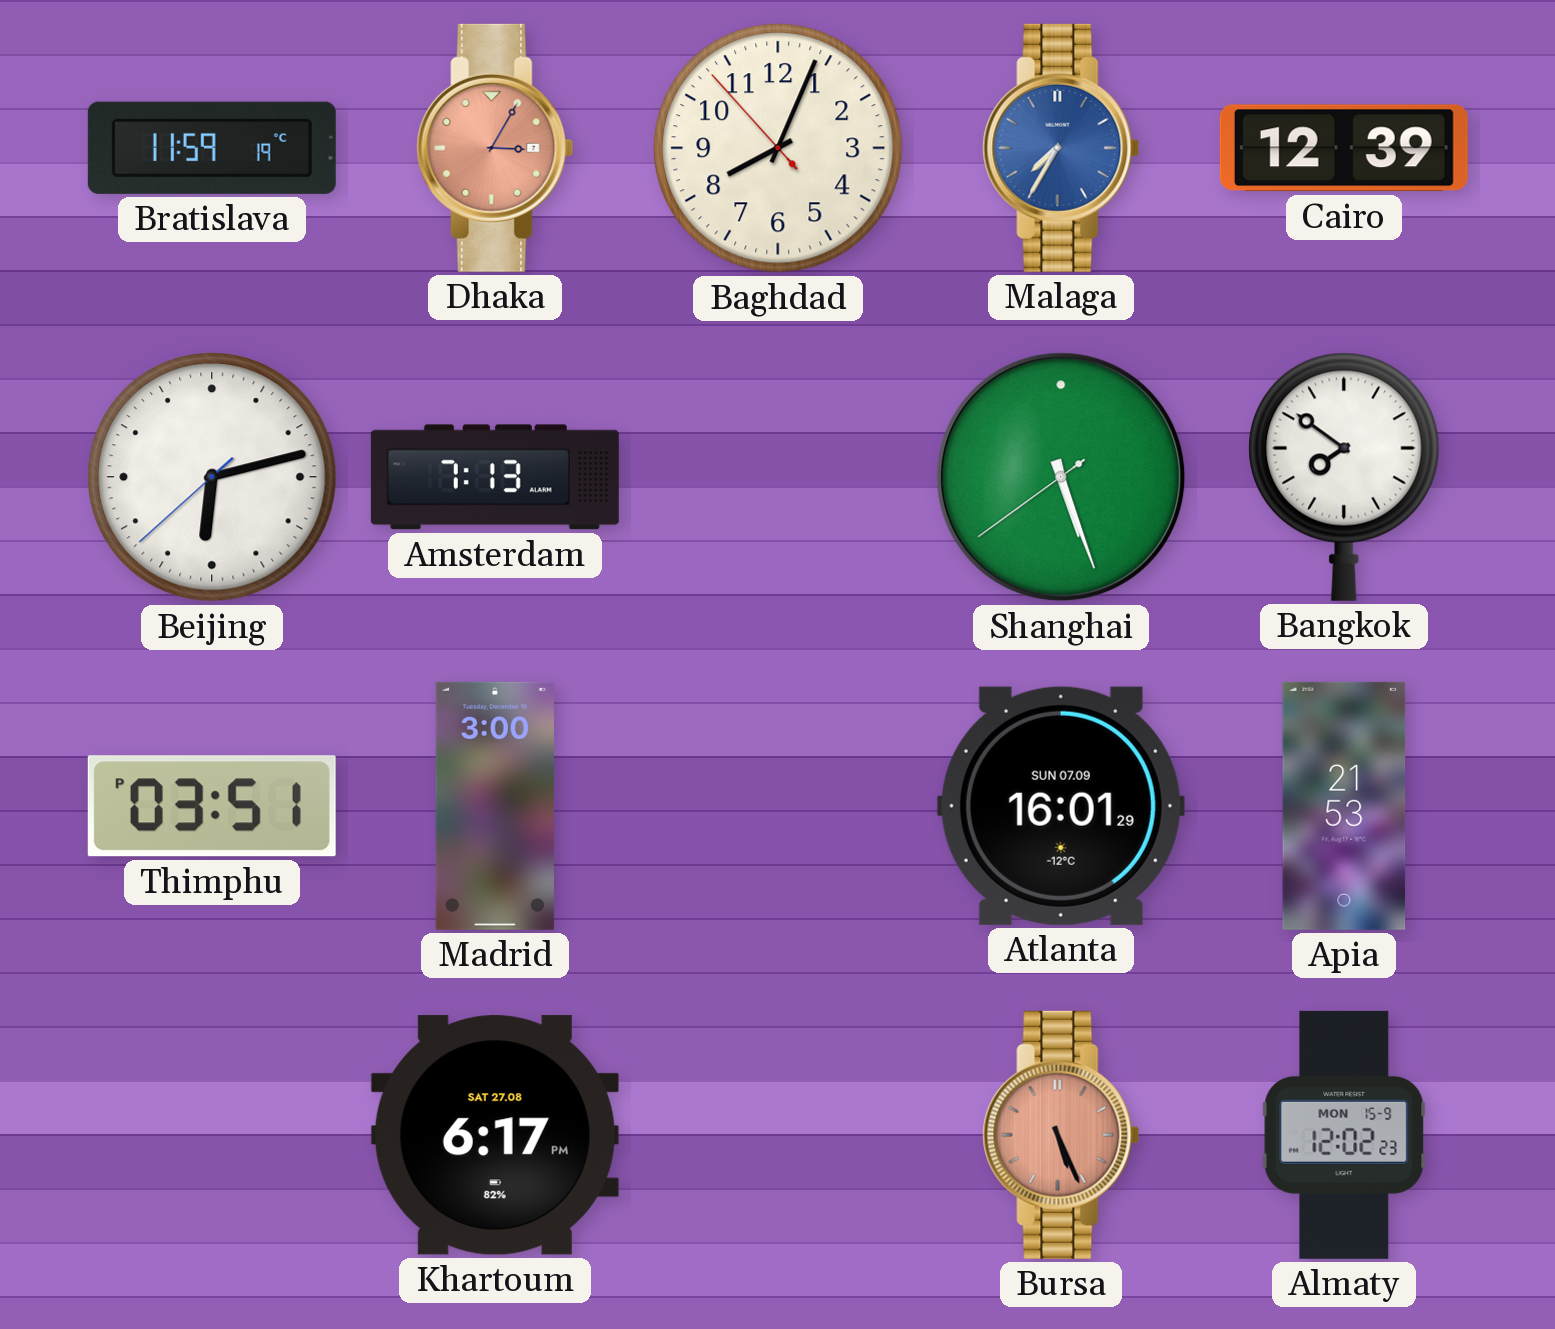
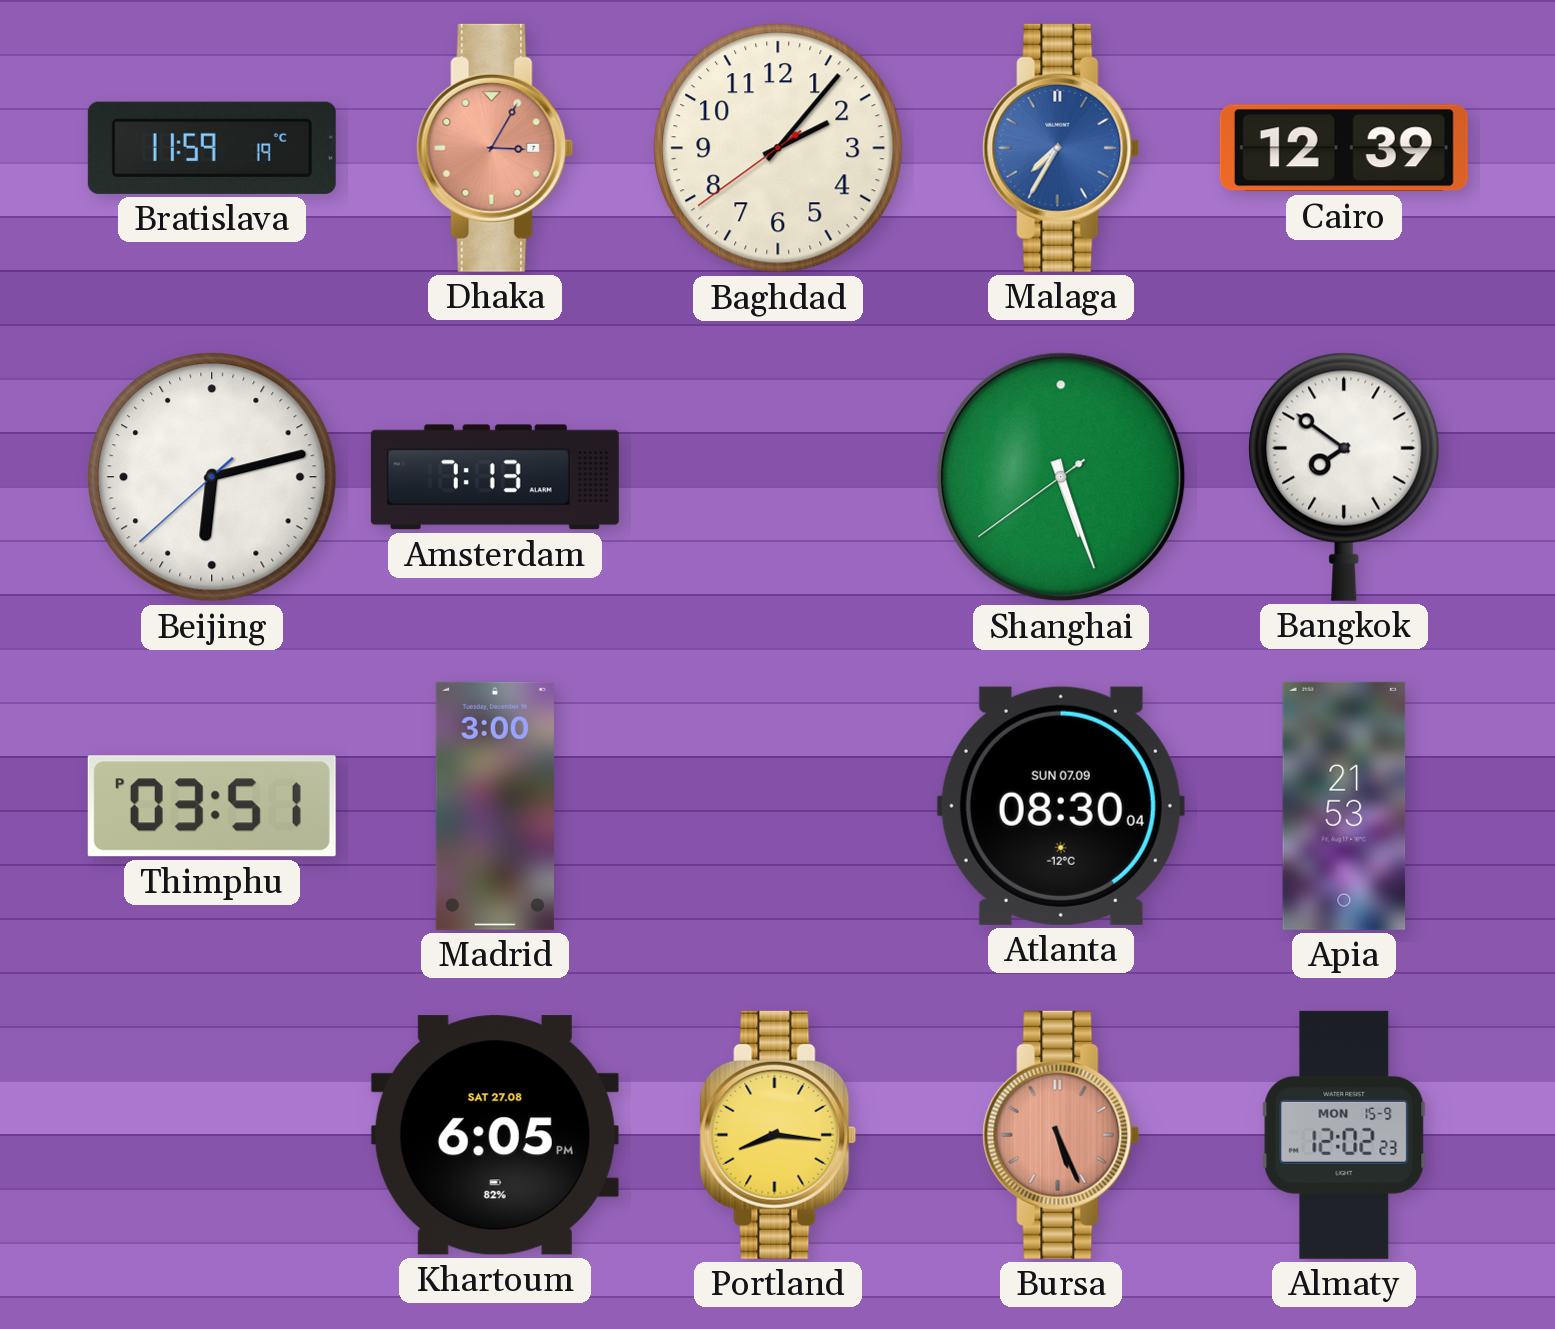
Baghdad: 8:03 -> 2:06 (778, 148)
Atlanta: 16:01 -> 08:30 (1061, 806)
Khartoum: 6:17 -> 6:05 (495, 1135)
Portland: none -> 8:16 (778, 1135)
